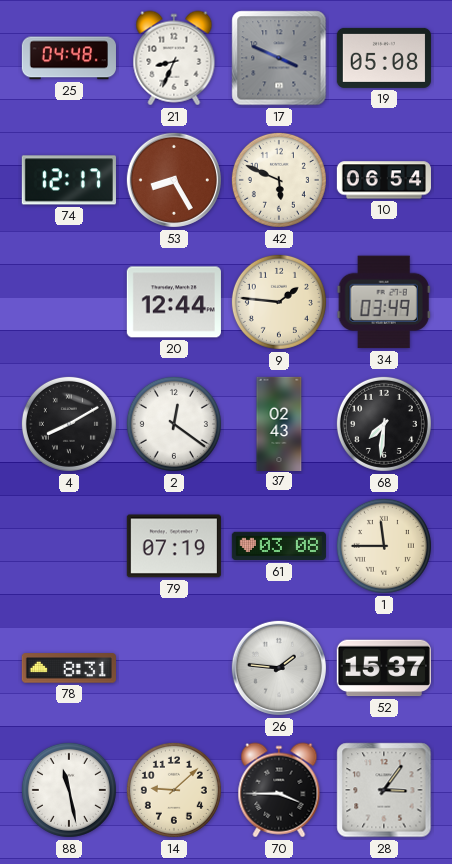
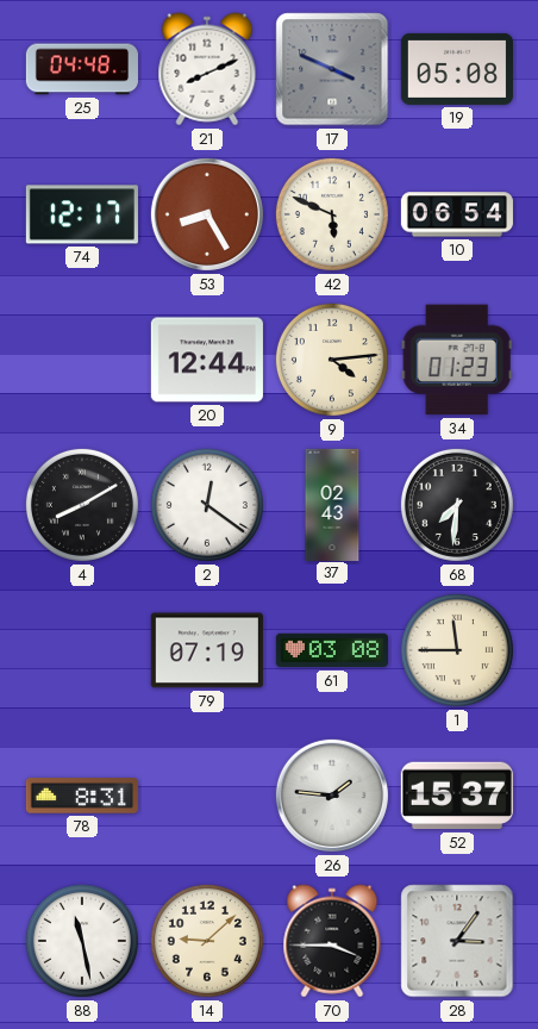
21: 8:34 -> 8:11 (207, 69)
9: 1:46 -> 4:14 (332, 360)
34: 03:49 -> 01:23 (457, 360)
